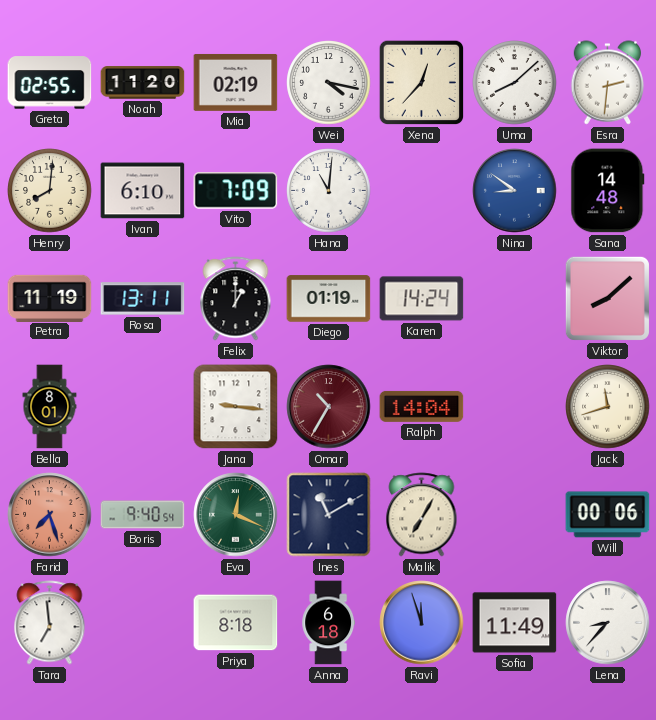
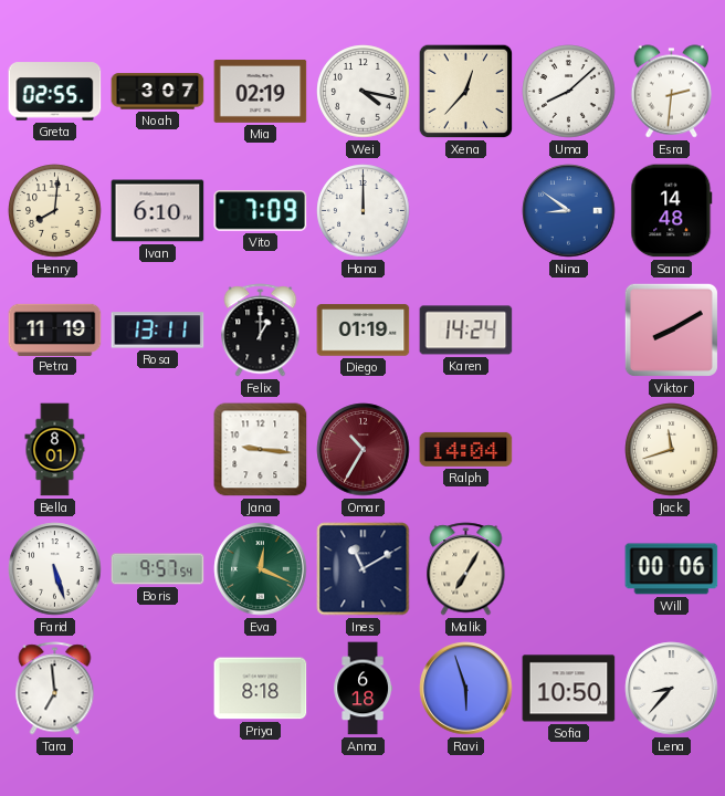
Noah: 11:20 -> 3:07 (158, 92)
Hana: 11:01 -> 12:00 (364, 211)
Viktor: 8:08 -> 8:10 (671, 329)
Farid: 7:27 -> 5:27 (55, 569)
Farid dial: salmon -> white (55, 569)
Boris: 9:40 -> 9:57 (158, 569)
Ravi: 11:57 -> 5:57 (466, 689)
Sofia: 11:49 -> 10:50 (569, 689)
